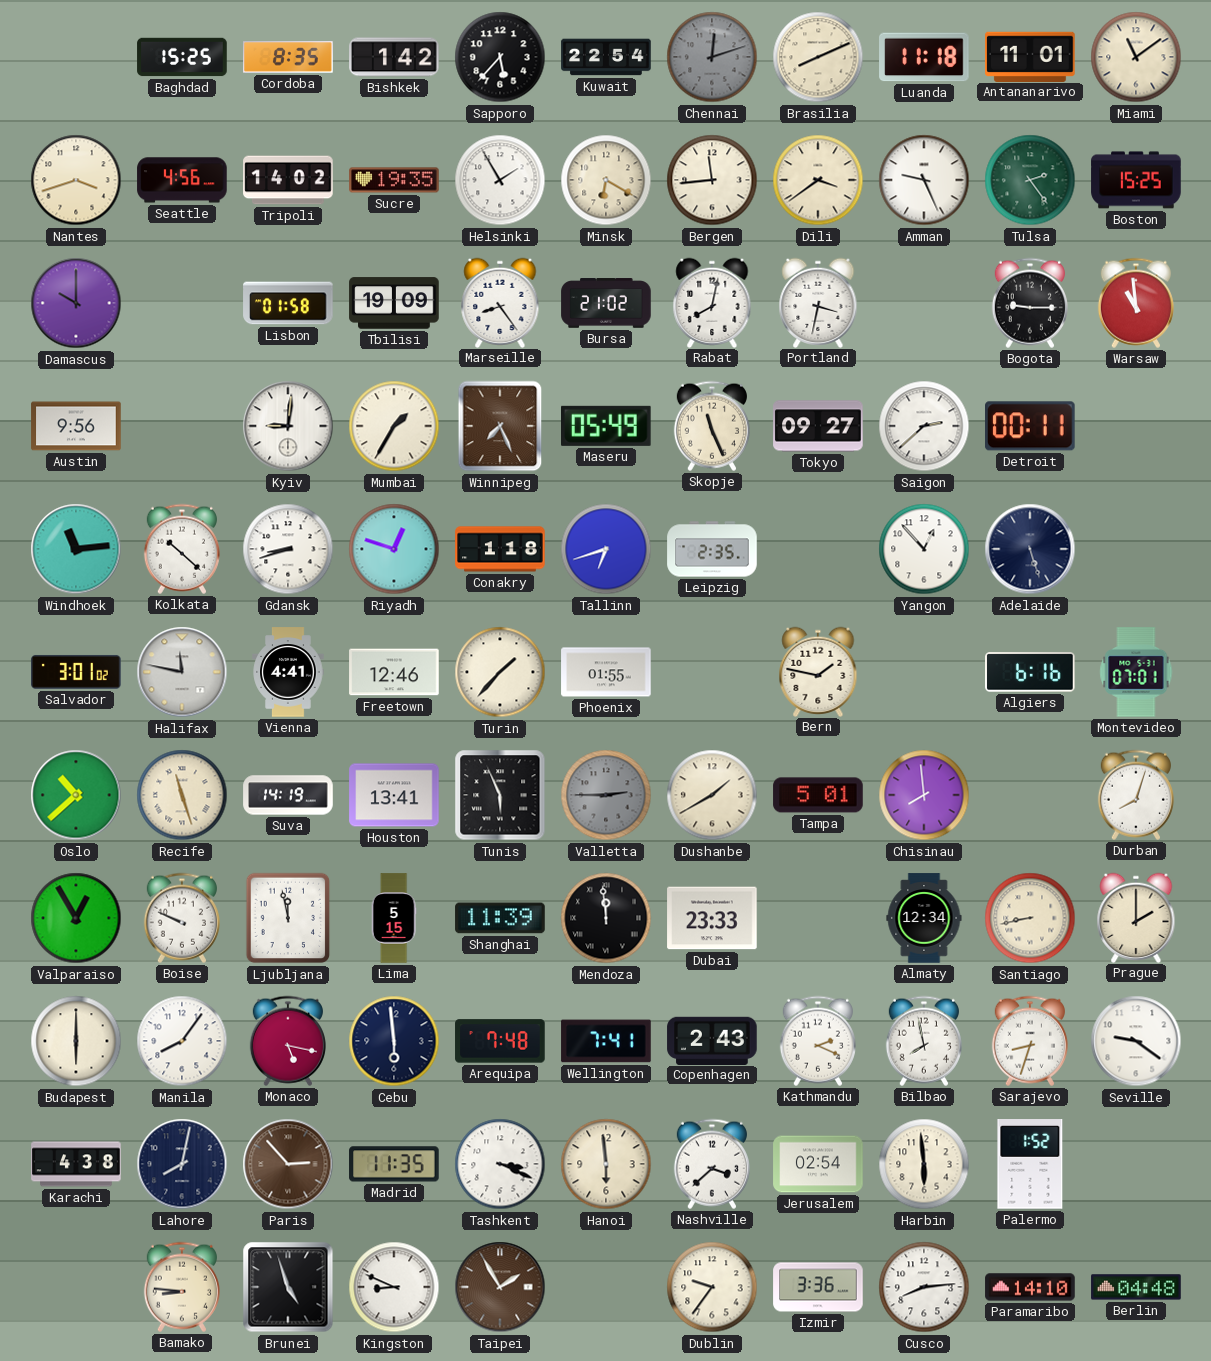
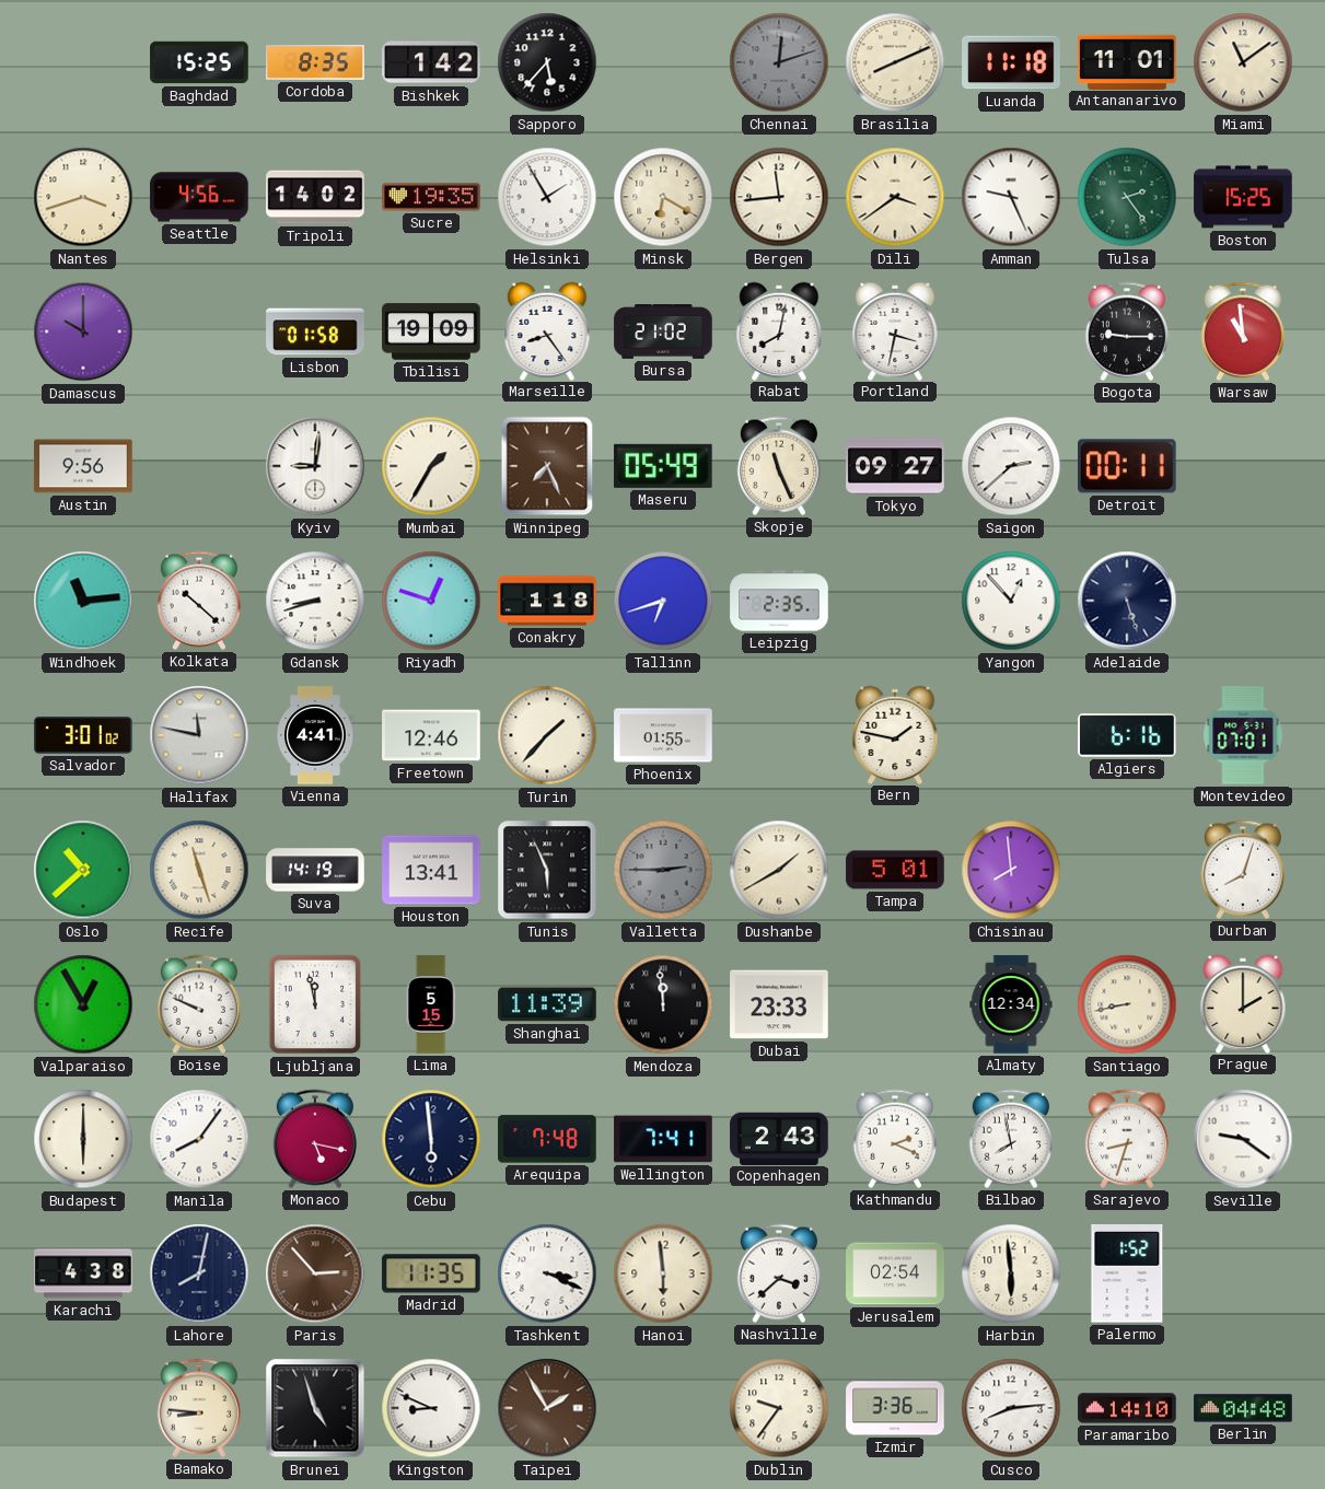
Kuwait: 22:54 -> none (606, 57)
